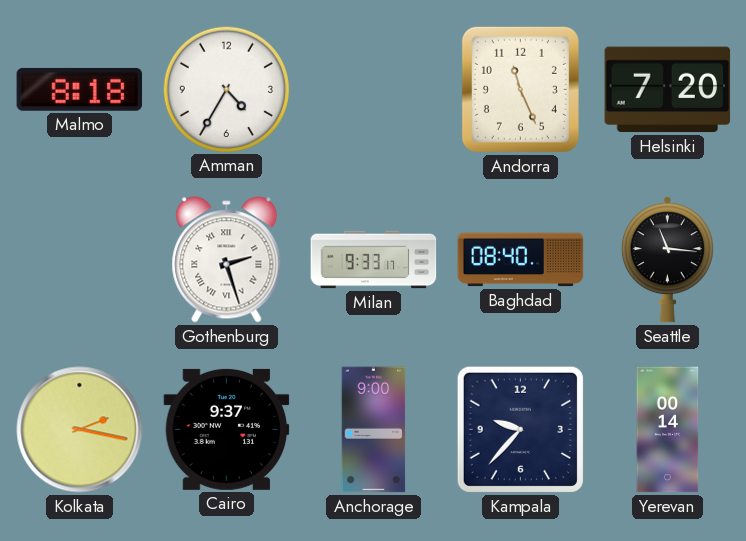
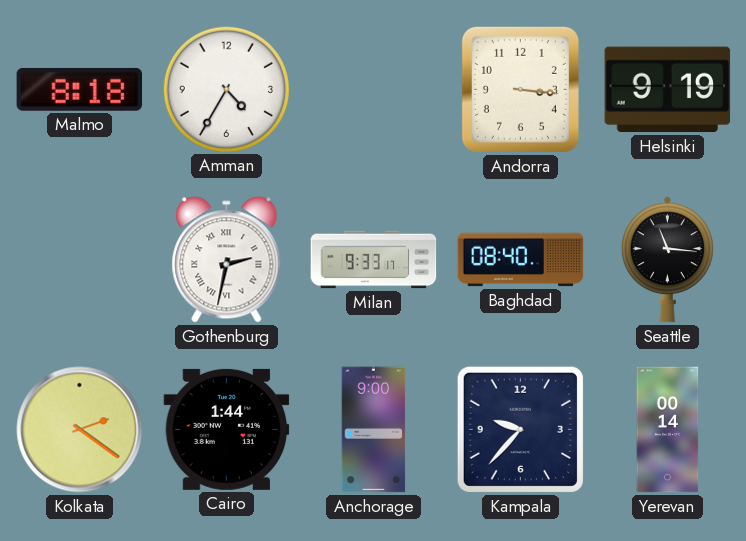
Andorra: 11:26 -> 3:16 (520, 89)
Helsinki: 7:20 -> 9:19 (668, 90)
Gothenburg: 2:27 -> 2:32 (227, 260)
Kolkata: 2:17 -> 2:21 (80, 430)
Cairo: 9:37 -> 1:44 (227, 429)
